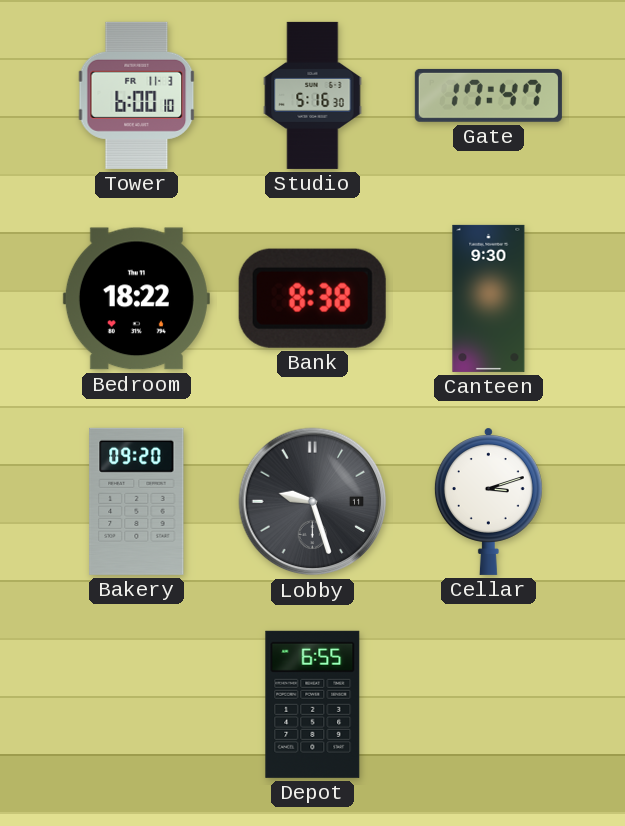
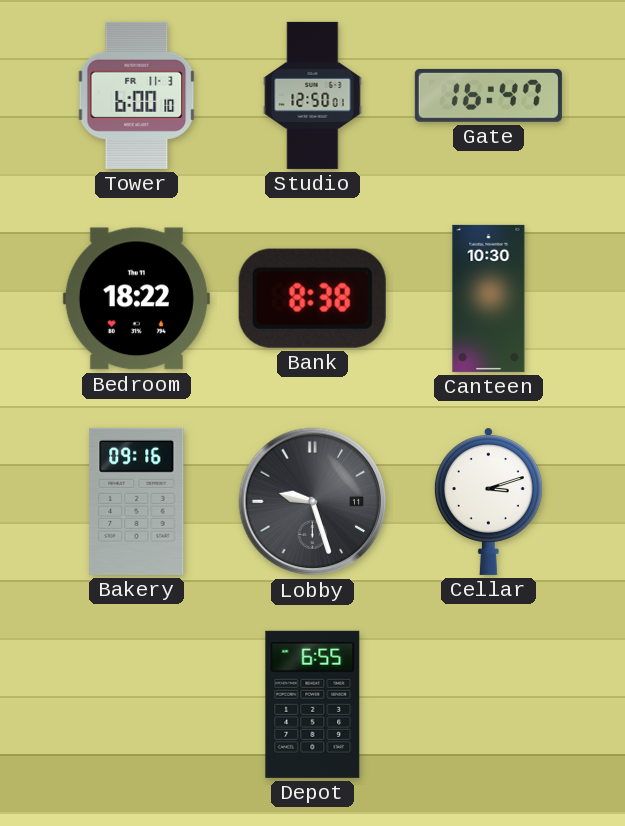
Studio: 5:16 -> 12:50 (313, 95)
Gate: 17:47 -> 16:47 (488, 95)
Canteen: 9:30 -> 10:30 (489, 298)
Bakery: 09:20 -> 09:16 (137, 501)
